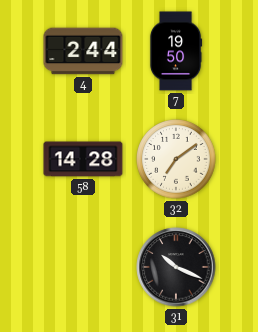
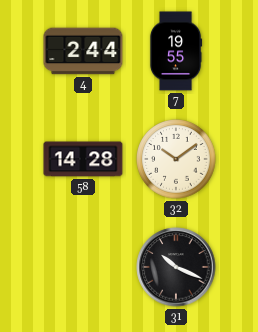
7: 19:50 -> 19:55 (176, 51)
32: 7:09 -> 10:09 (176, 159)
